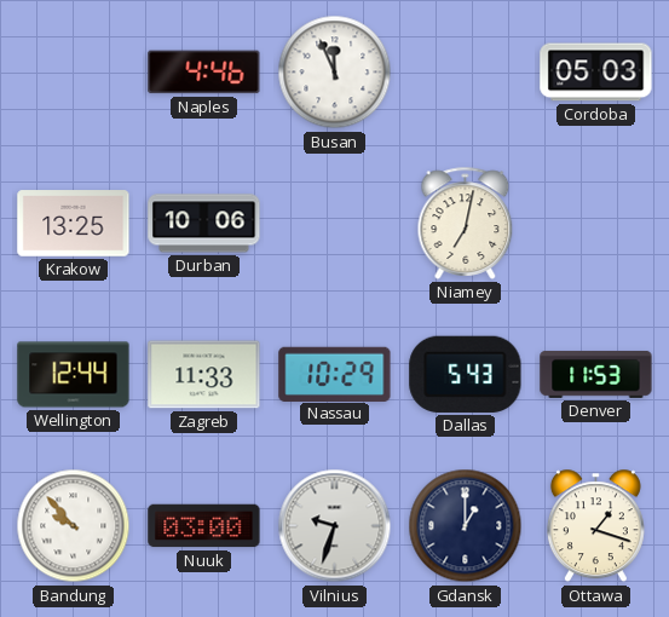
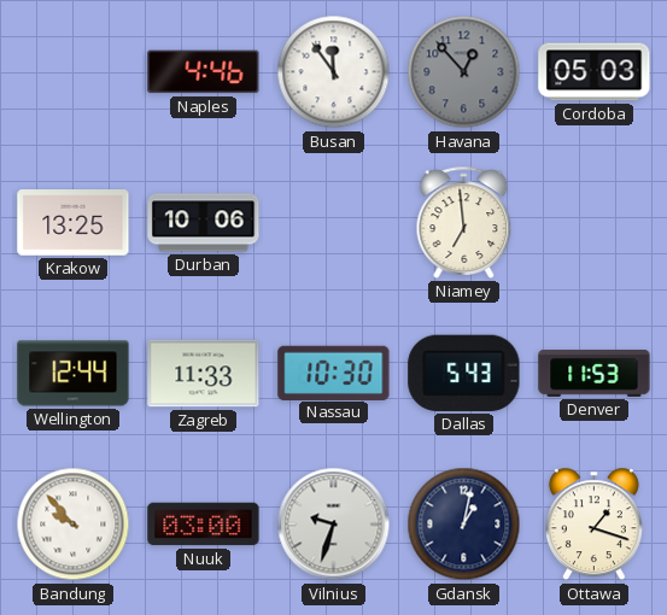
Busan: 11:56 -> 11:54 (334, 72)
Havana: none -> 12:53 (464, 72)
Niamey: 7:02 -> 6:59 (464, 222)
Nassau: 10:29 -> 10:30 (334, 373)
Gdansk: 1:00 -> 1:02 (464, 525)
